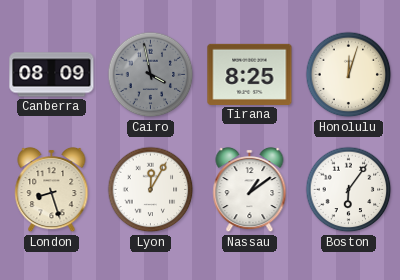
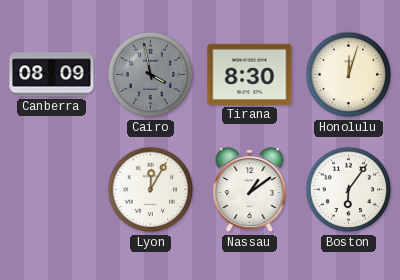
Tirana: 8:25 -> 8:30 (250, 74)
London: 8:27 -> none (52, 190)
